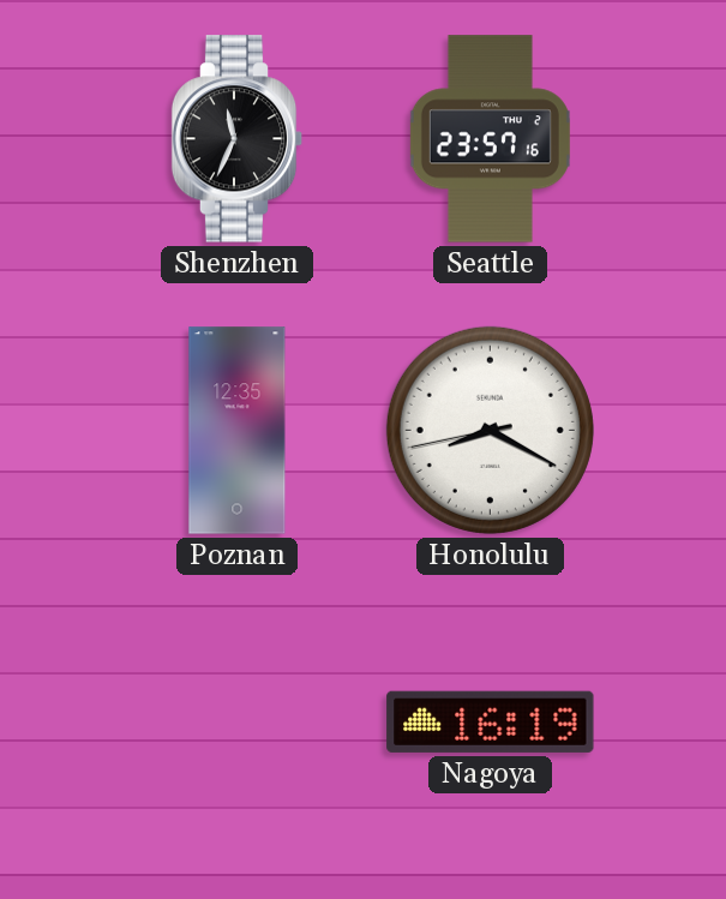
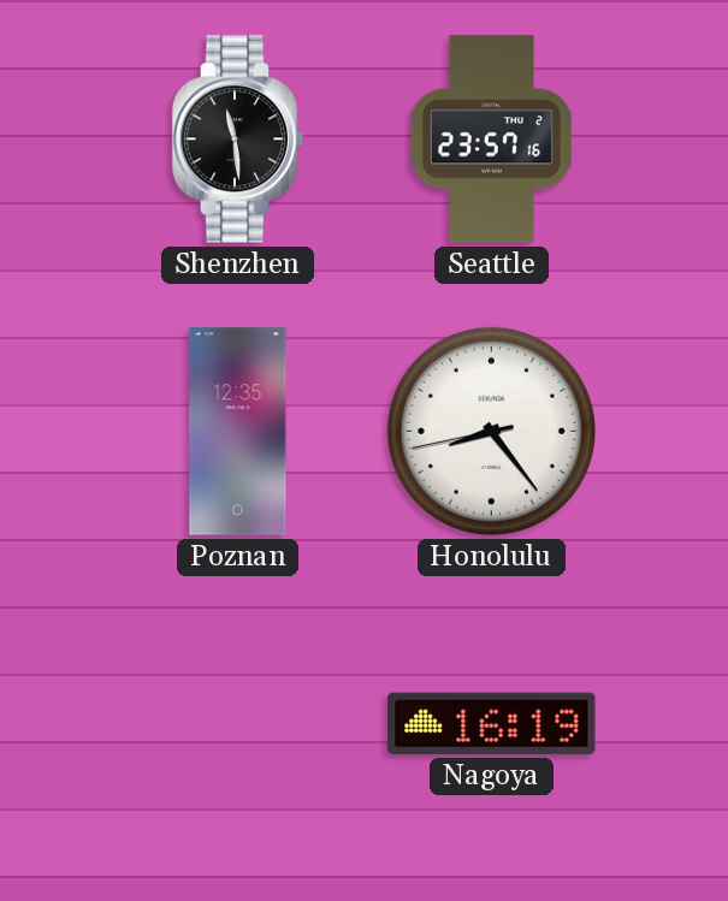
Shenzhen: 11:34 -> 11:29 (238, 140)
Honolulu: 8:19 -> 8:23 (491, 431)
